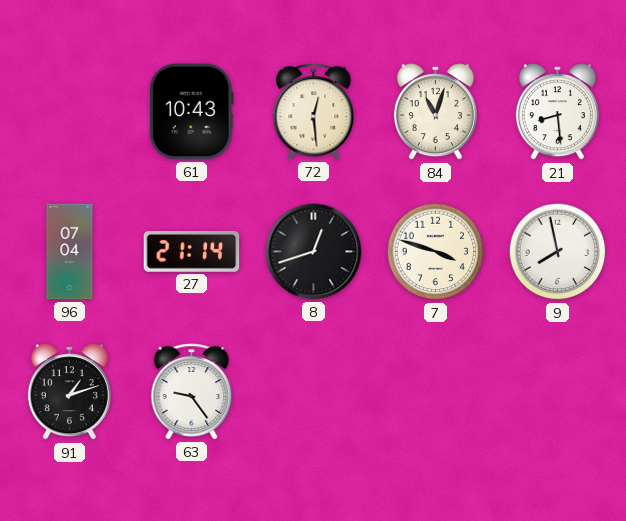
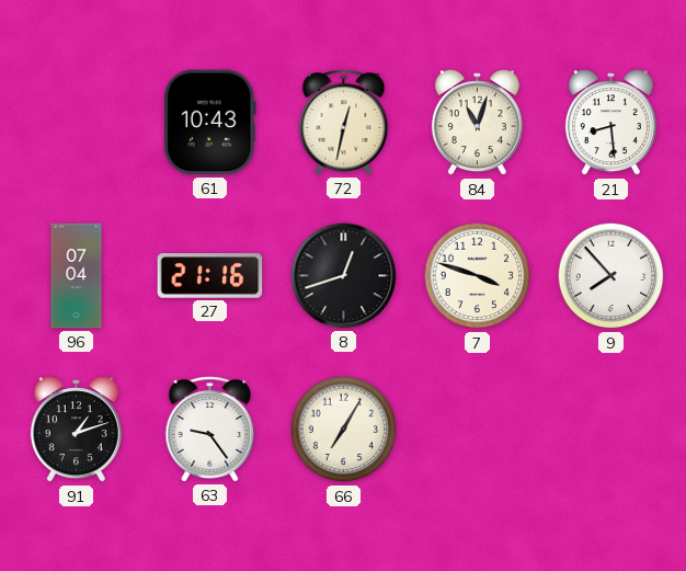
72: 12:29 -> 12:32 (344, 123)
27: 21:14 -> 21:16 (210, 276)
9: 7:58 -> 7:53 (611, 276)
66: none -> 7:05 (344, 430)
